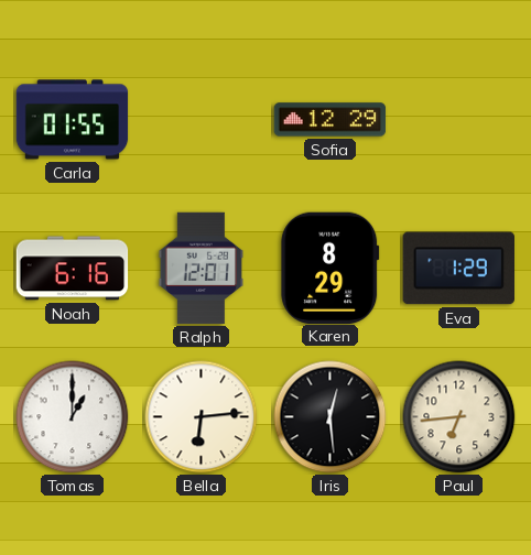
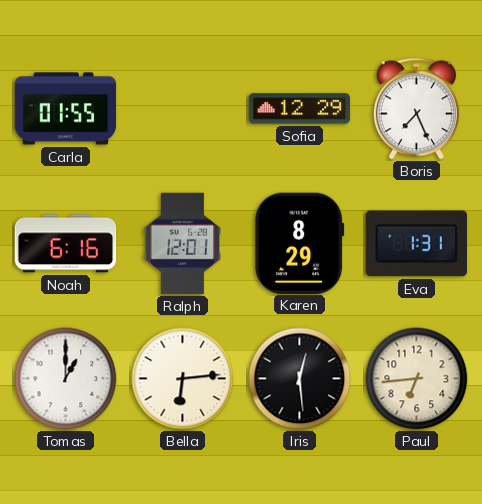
Boris: none -> 7:26 (416, 109)
Eva: 1:29 -> 1:31 (416, 244)
